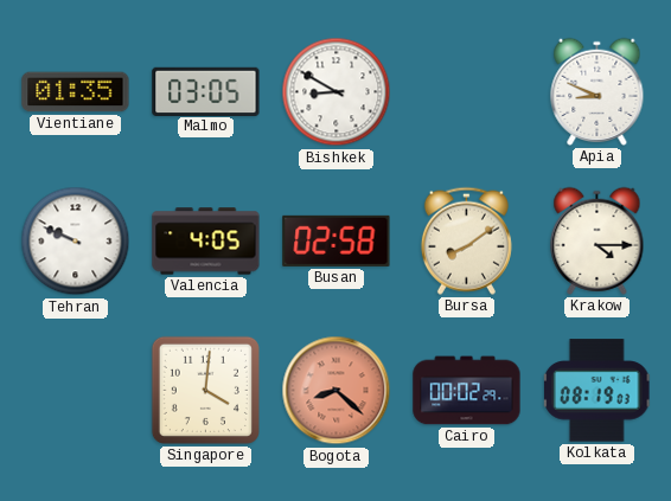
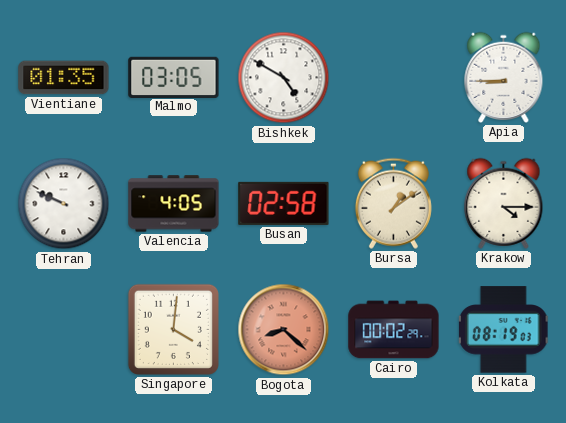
Bishkek: 8:50 -> 4:50 (284, 78)
Apia: 8:49 -> 8:45 (504, 77)
Bursa: 8:09 -> 1:09 (393, 203)
